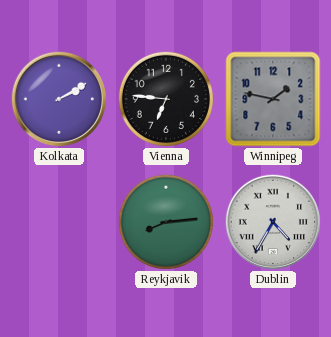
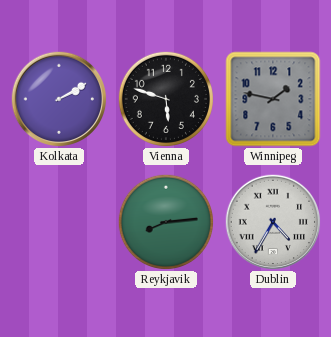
Vienna: 6:46 -> 5:48 (166, 99)
